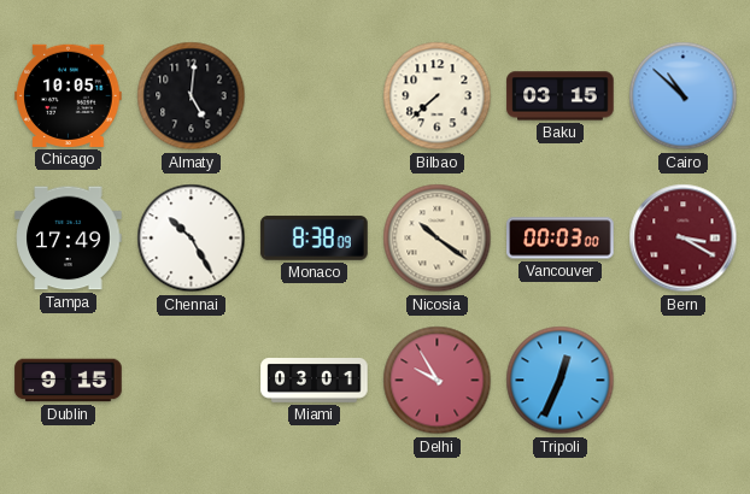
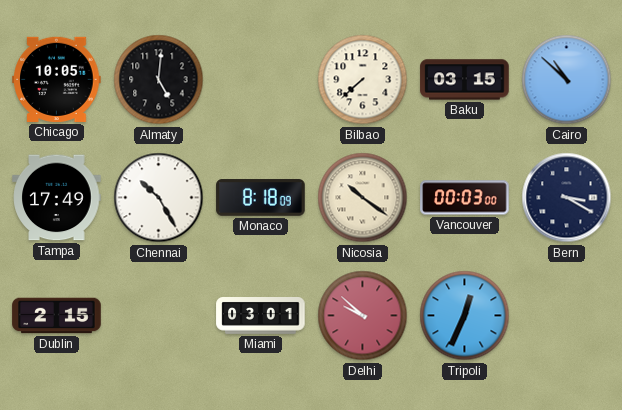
Monaco: 8:38 -> 8:18 (261, 198)
Bern dial: burgundy -> navy (567, 198)
Dublin: 9:15 -> 2:15 (57, 316)
Delhi: 9:55 -> 9:52 (363, 316)
